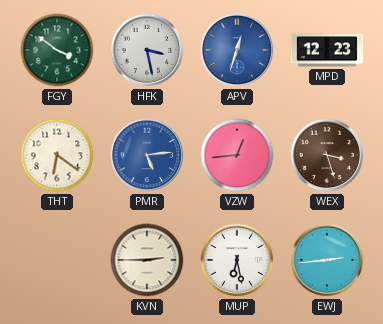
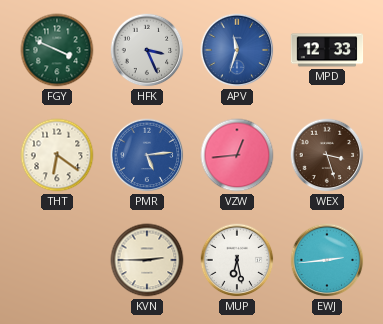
FGY: 3:51 -> 3:49 (57, 50)
HFK: 3:28 -> 3:26 (147, 50)
APV: 12:33 -> 11:33 (237, 50)
MPD: 12:23 -> 12:33 (327, 50)
